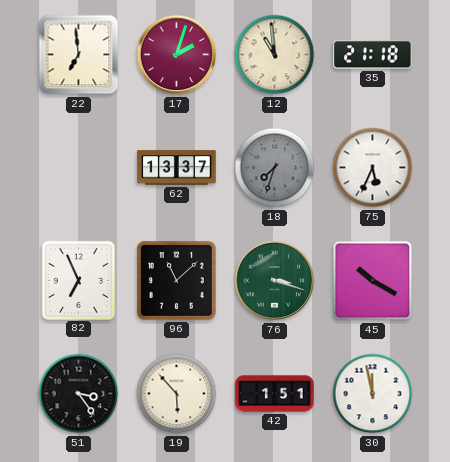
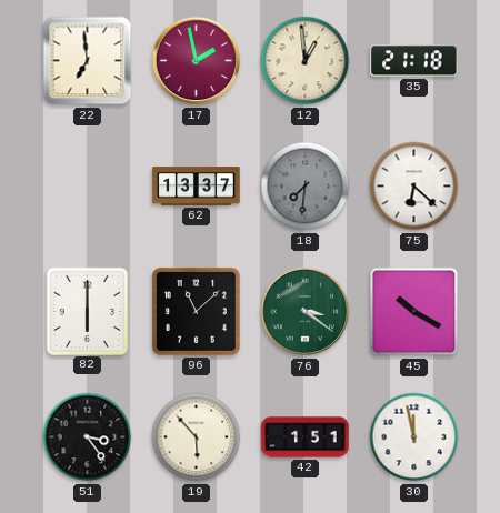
17: 2:03 -> 1:58 (197, 61)
12: 10:59 -> 12:59 (306, 61)
18: 7:33 -> 7:31 (306, 187)
75: 5:34 -> 6:22 (414, 187)
82: 6:56 -> 6:00 (87, 311)
76: 3:18 -> 3:21 (306, 312)
